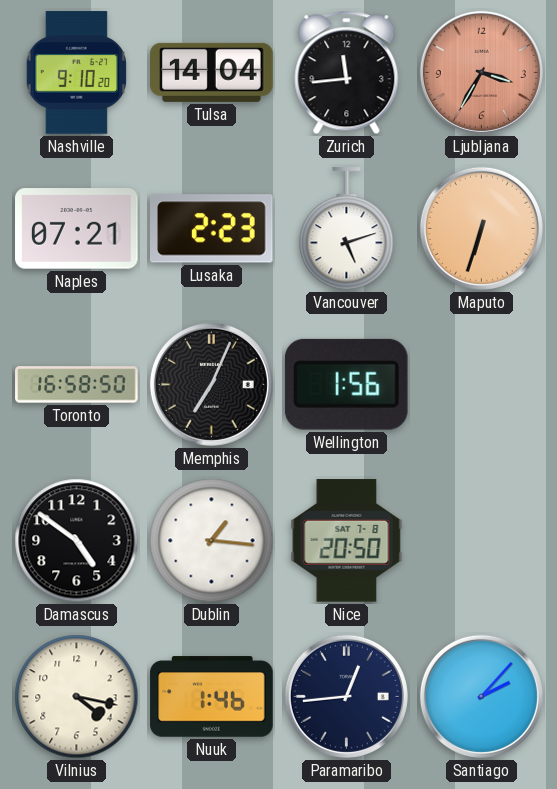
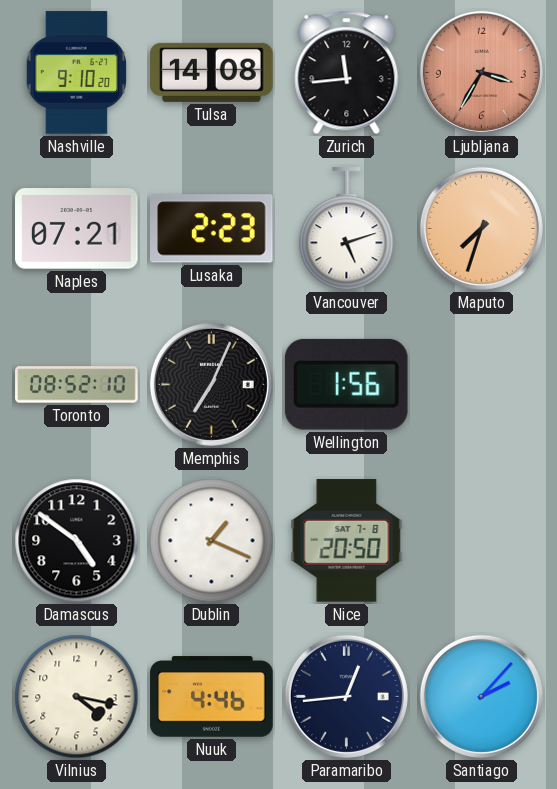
Tulsa: 14:04 -> 14:08 (212, 72)
Maputo: 6:33 -> 7:33 (481, 228)
Toronto: 16:58 -> 08:52 (77, 385)
Dublin: 1:16 -> 1:19 (212, 541)
Nuuk: 1:46 -> 4:46 (212, 697)
